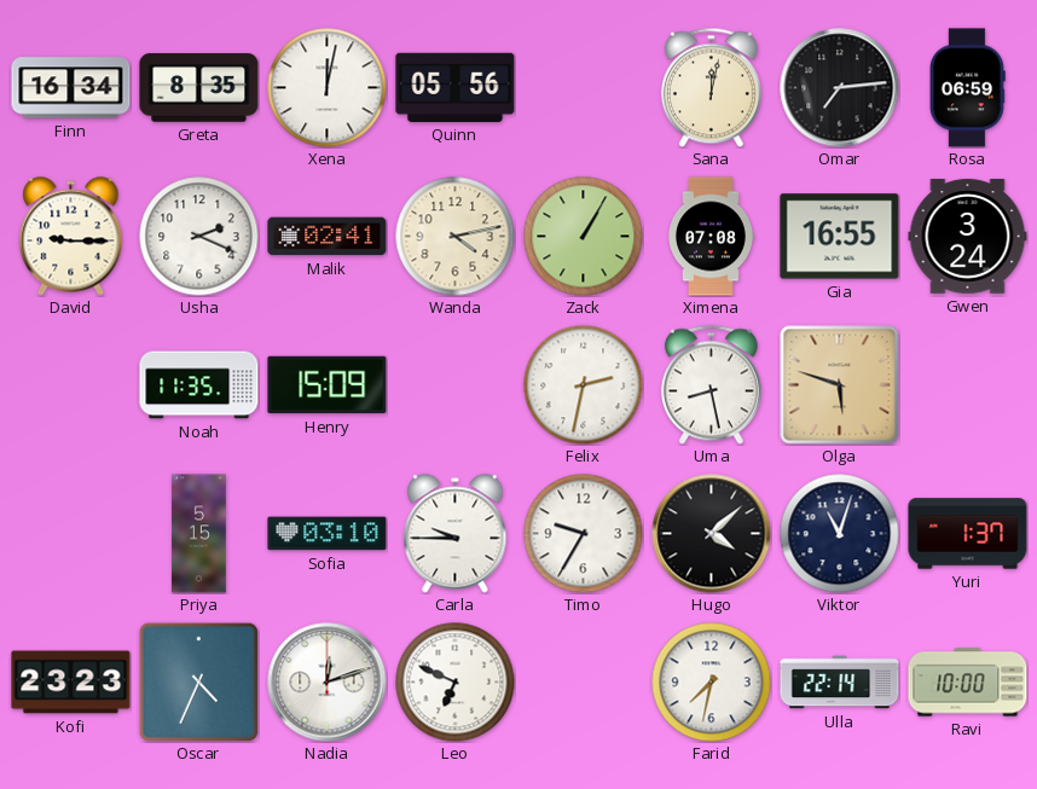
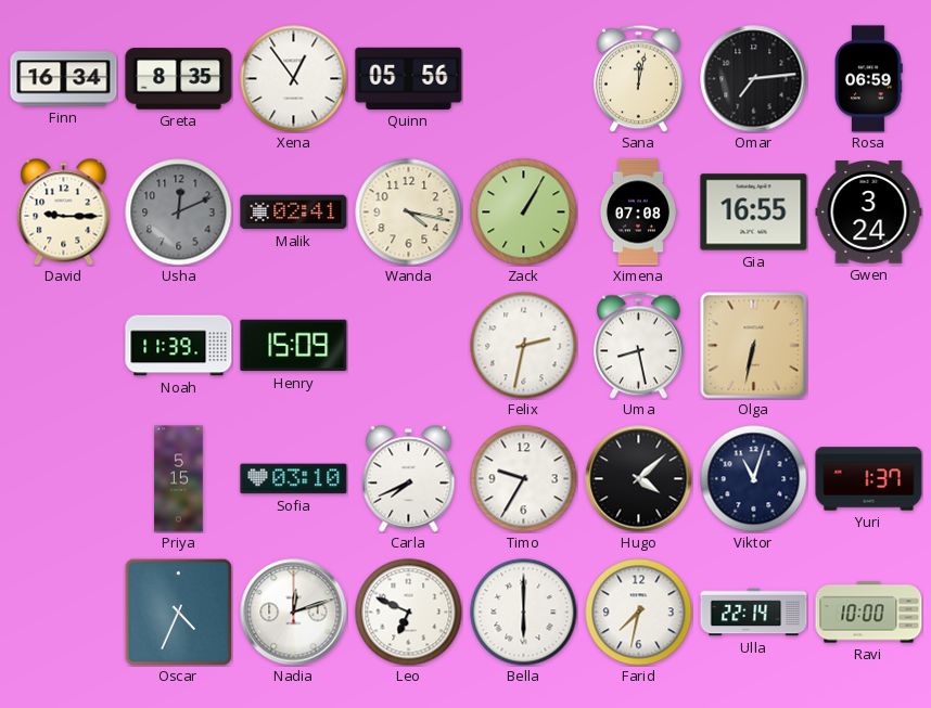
Xena: 12:02 -> 12:54 (294, 79)
Usha: 2:19 -> 12:11 (179, 213)
Usha dial: white -> grey (179, 213)
Wanda: 4:13 -> 4:17 (409, 213)
Noah: 11:35 -> 11:39 (179, 346)
Olga: 5:48 -> 6:32 (754, 346)
Carla: 9:45 -> 7:41 (409, 479)
Kofi: 23:23 -> none (71, 683)
Bella: none -> 6:00 (524, 613)
